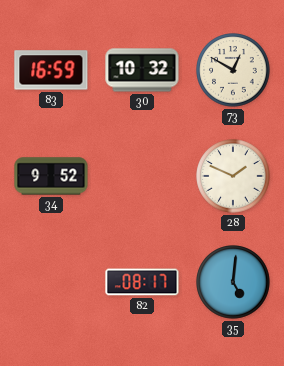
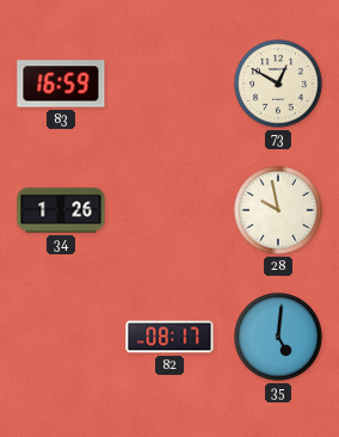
30: 10:32 -> none (142, 70)
34: 9:52 -> 1:26 (61, 210)
28: 1:49 -> 9:58 (278, 210)
